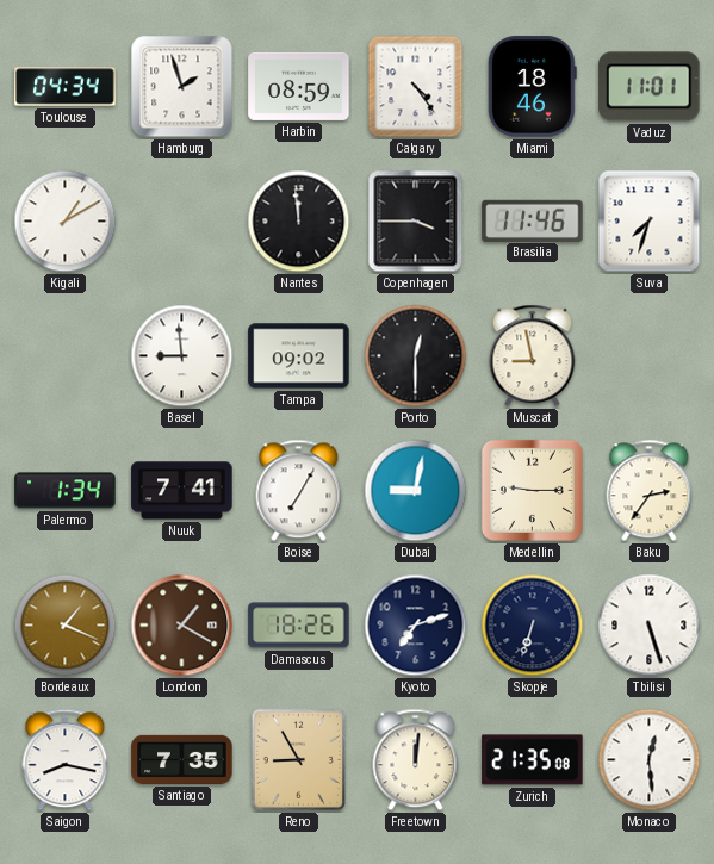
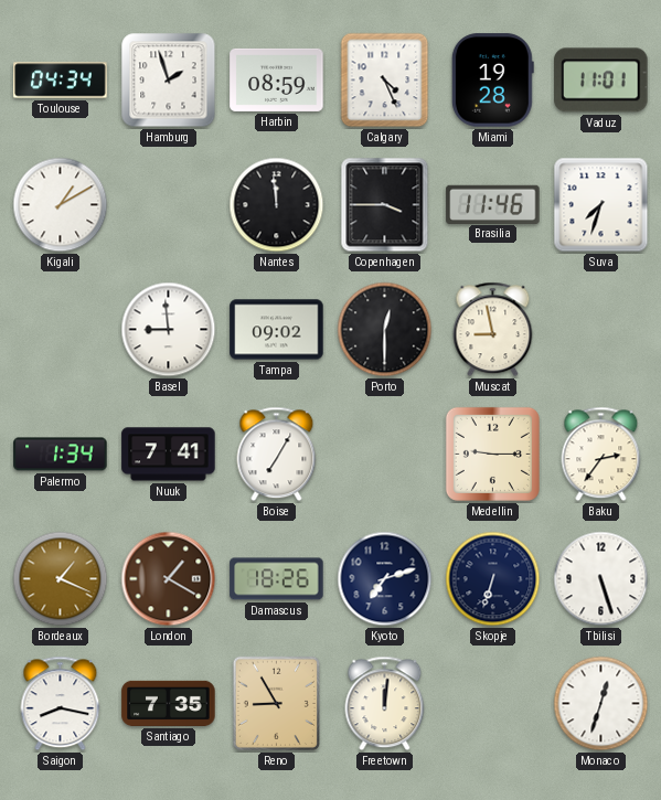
Calgary: 4:24 -> 4:26 (385, 81)
Miami: 18:46 -> 19:28 (492, 81)
Dubai: 9:02 -> none (416, 491)
Zurich: 21:35 -> none (533, 760)
Monaco: 12:29 -> 12:33 (601, 704)
